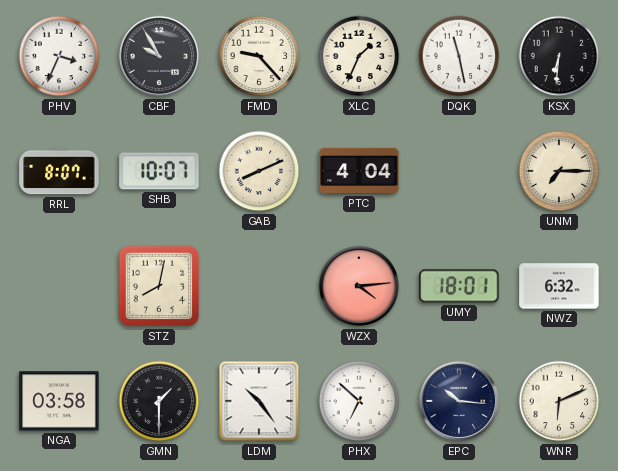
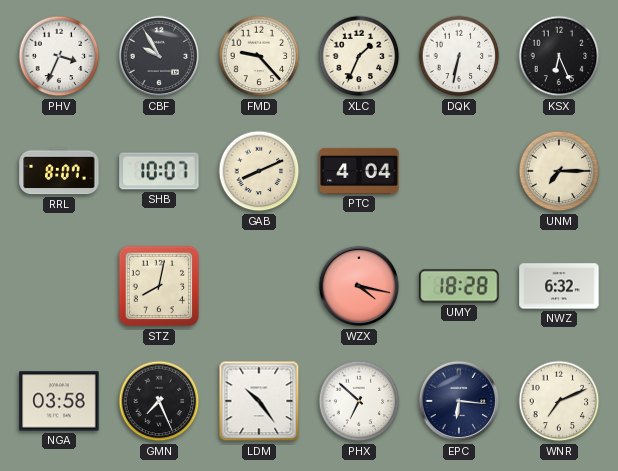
DQK: 11:28 -> 6:32 (459, 56)
KSX: 6:31 -> 6:26 (559, 56)
WZX: 4:14 -> 4:17 (359, 286)
UMY: 18:01 -> 18:28 (459, 286)
GMN: 1:30 -> 7:26 (159, 401)
EPC: 10:16 -> 6:16 (459, 401)
WNR: 6:11 -> 7:11 (559, 401)
